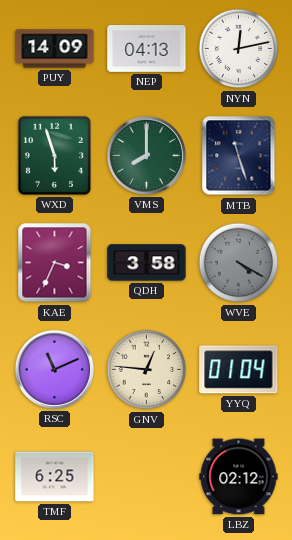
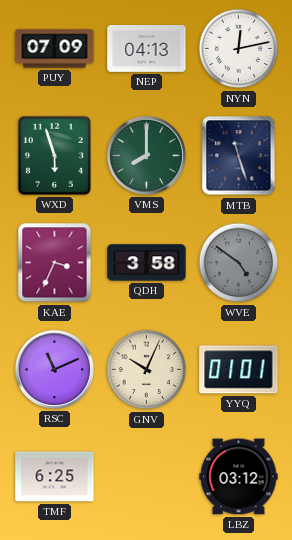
PUY: 14:09 -> 07:09 (55, 49)
WVE: 4:20 -> 4:51 (239, 263)
GNV: 12:46 -> 10:04 (147, 370)
YYQ: 01:04 -> 01:01 (239, 370)
LBZ: 02:12 -> 03:12 (239, 477)
